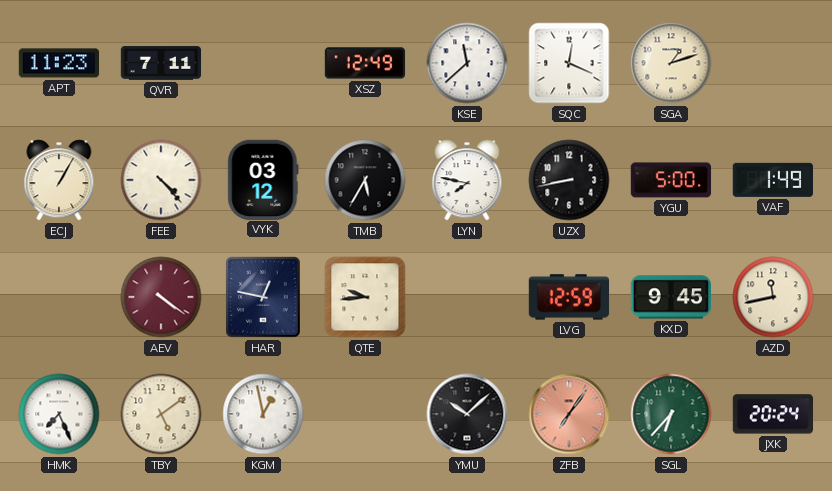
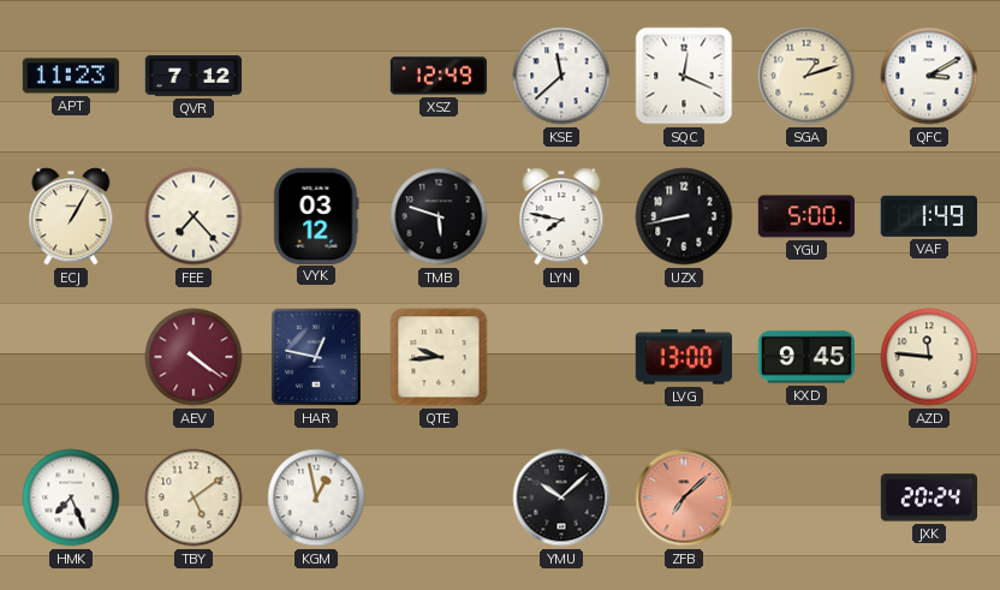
QVR: 7:11 -> 7:12 (194, 76)
QFC: none -> 3:10 (929, 76)
FEE: 4:23 -> 7:23 (194, 216)
TMB: 5:35 -> 5:48 (439, 216)
LVG: 12:59 -> 13:00 (684, 357)
AZD: 11:43 -> 11:46 (929, 357)
ZFB: 7:06 -> 7:08 (684, 497)
SGL: 6:37 -> none (671, 414)
